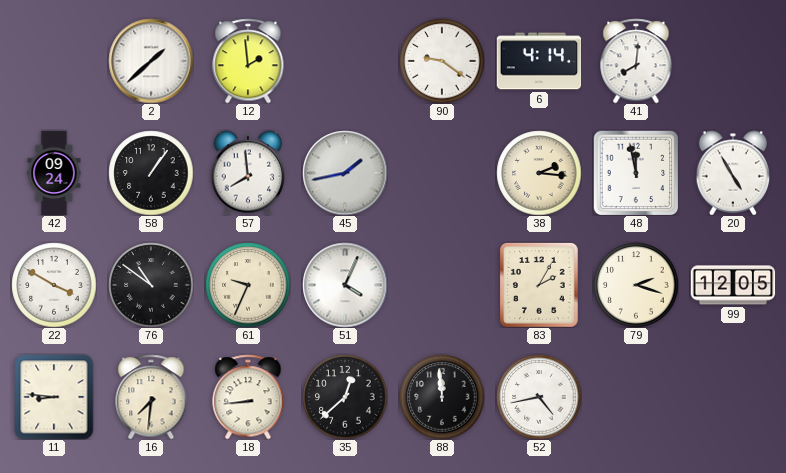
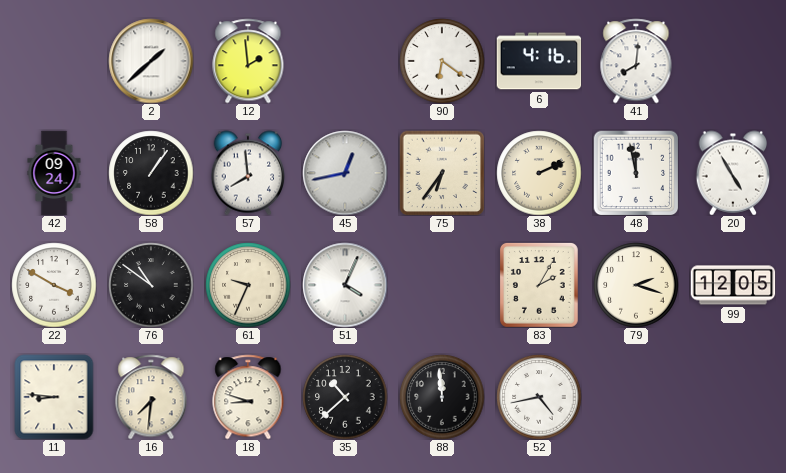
90: 9:21 -> 6:21 (442, 61)
6: 4:14 -> 4:16 (539, 61)
45: 1:43 -> 12:43 (345, 173)
75: none -> 6:36 (442, 173)
38: 2:16 -> 2:11 (539, 173)
18: 8:44 -> 8:48 (248, 397)
35: 12:38 -> 10:38 (345, 397)
